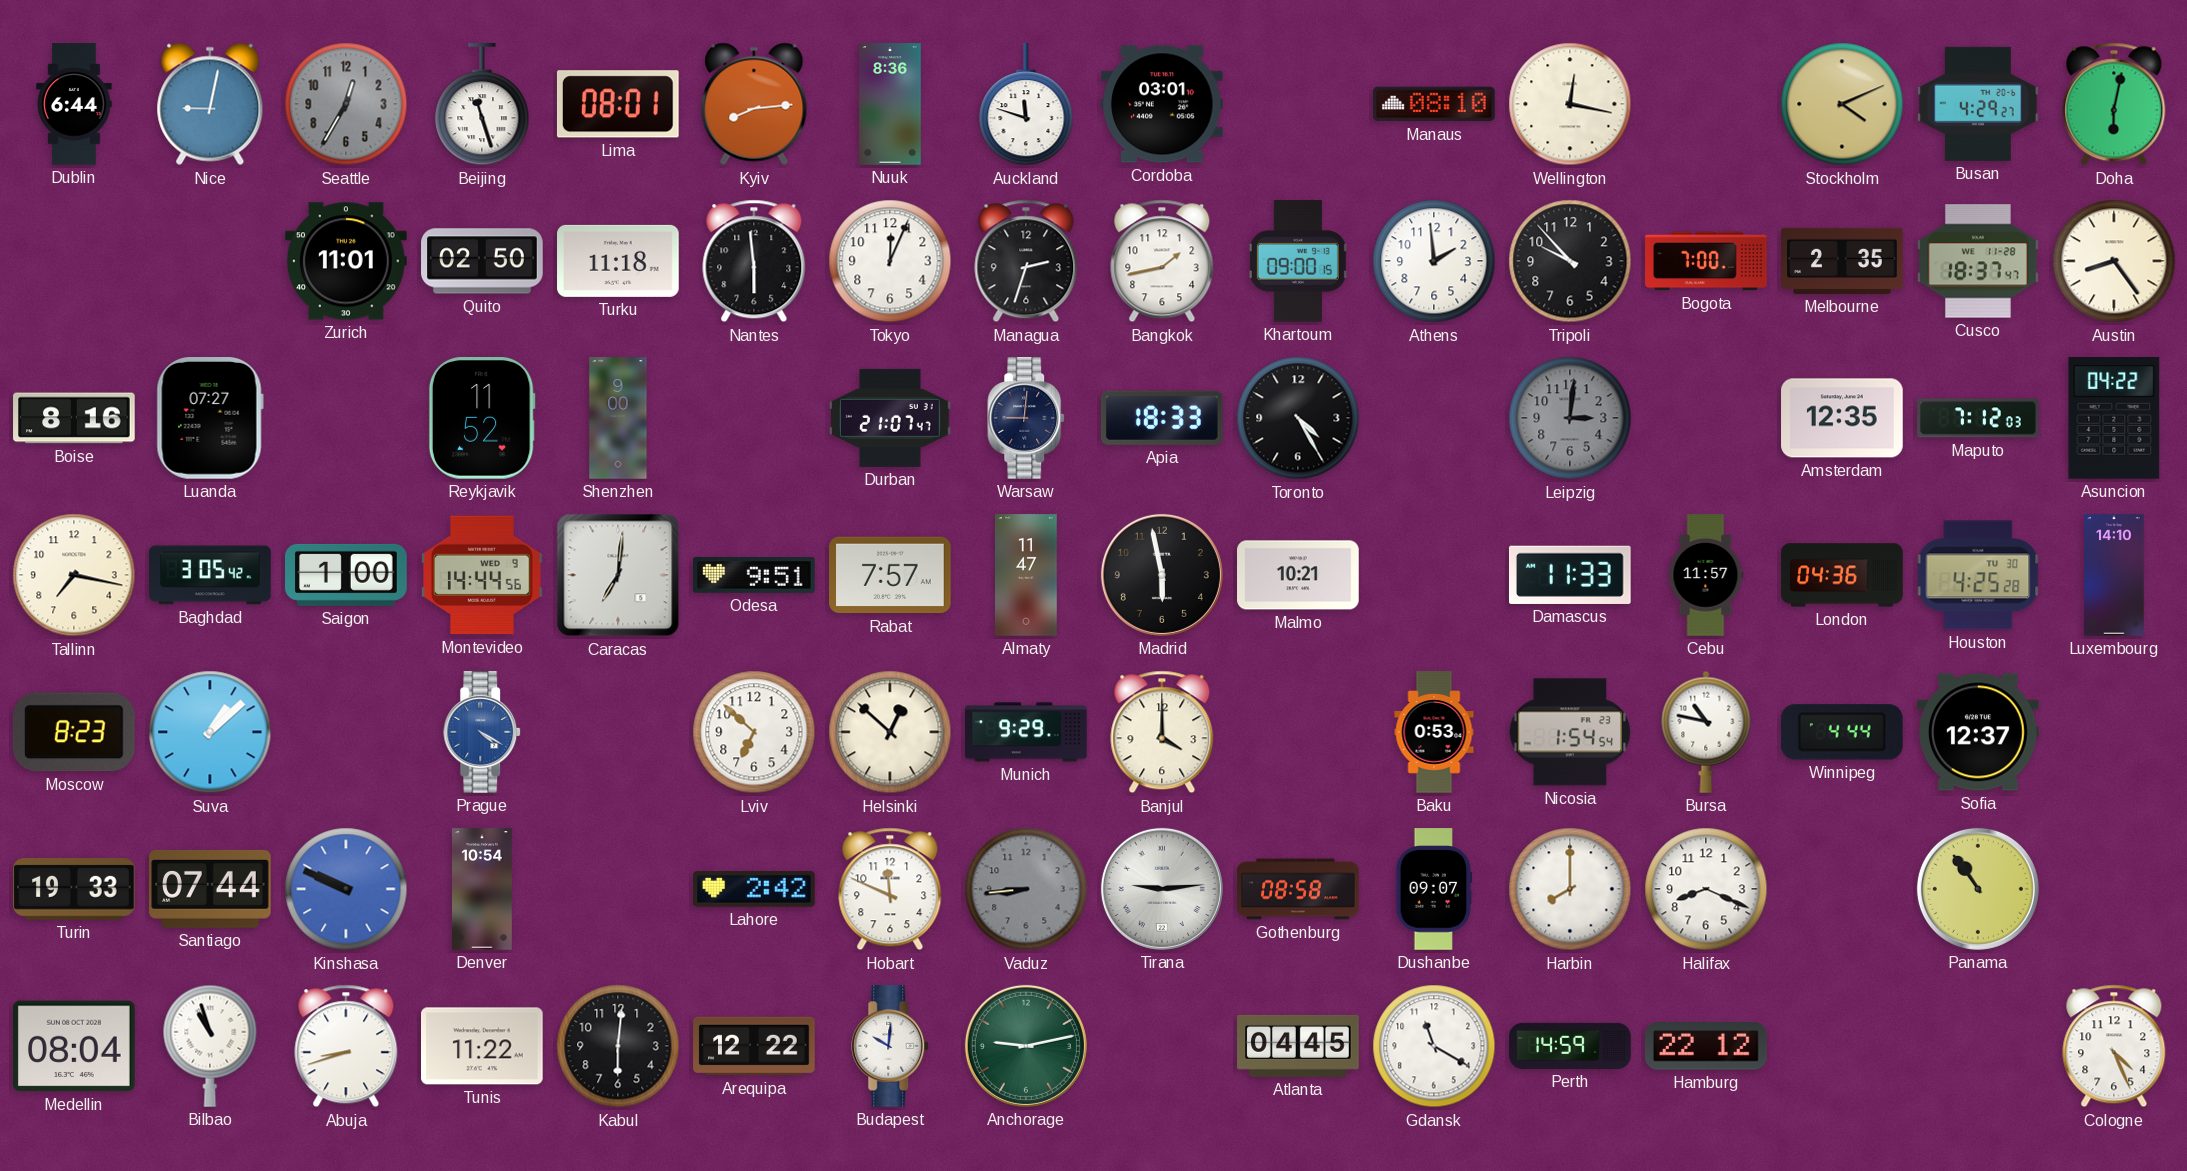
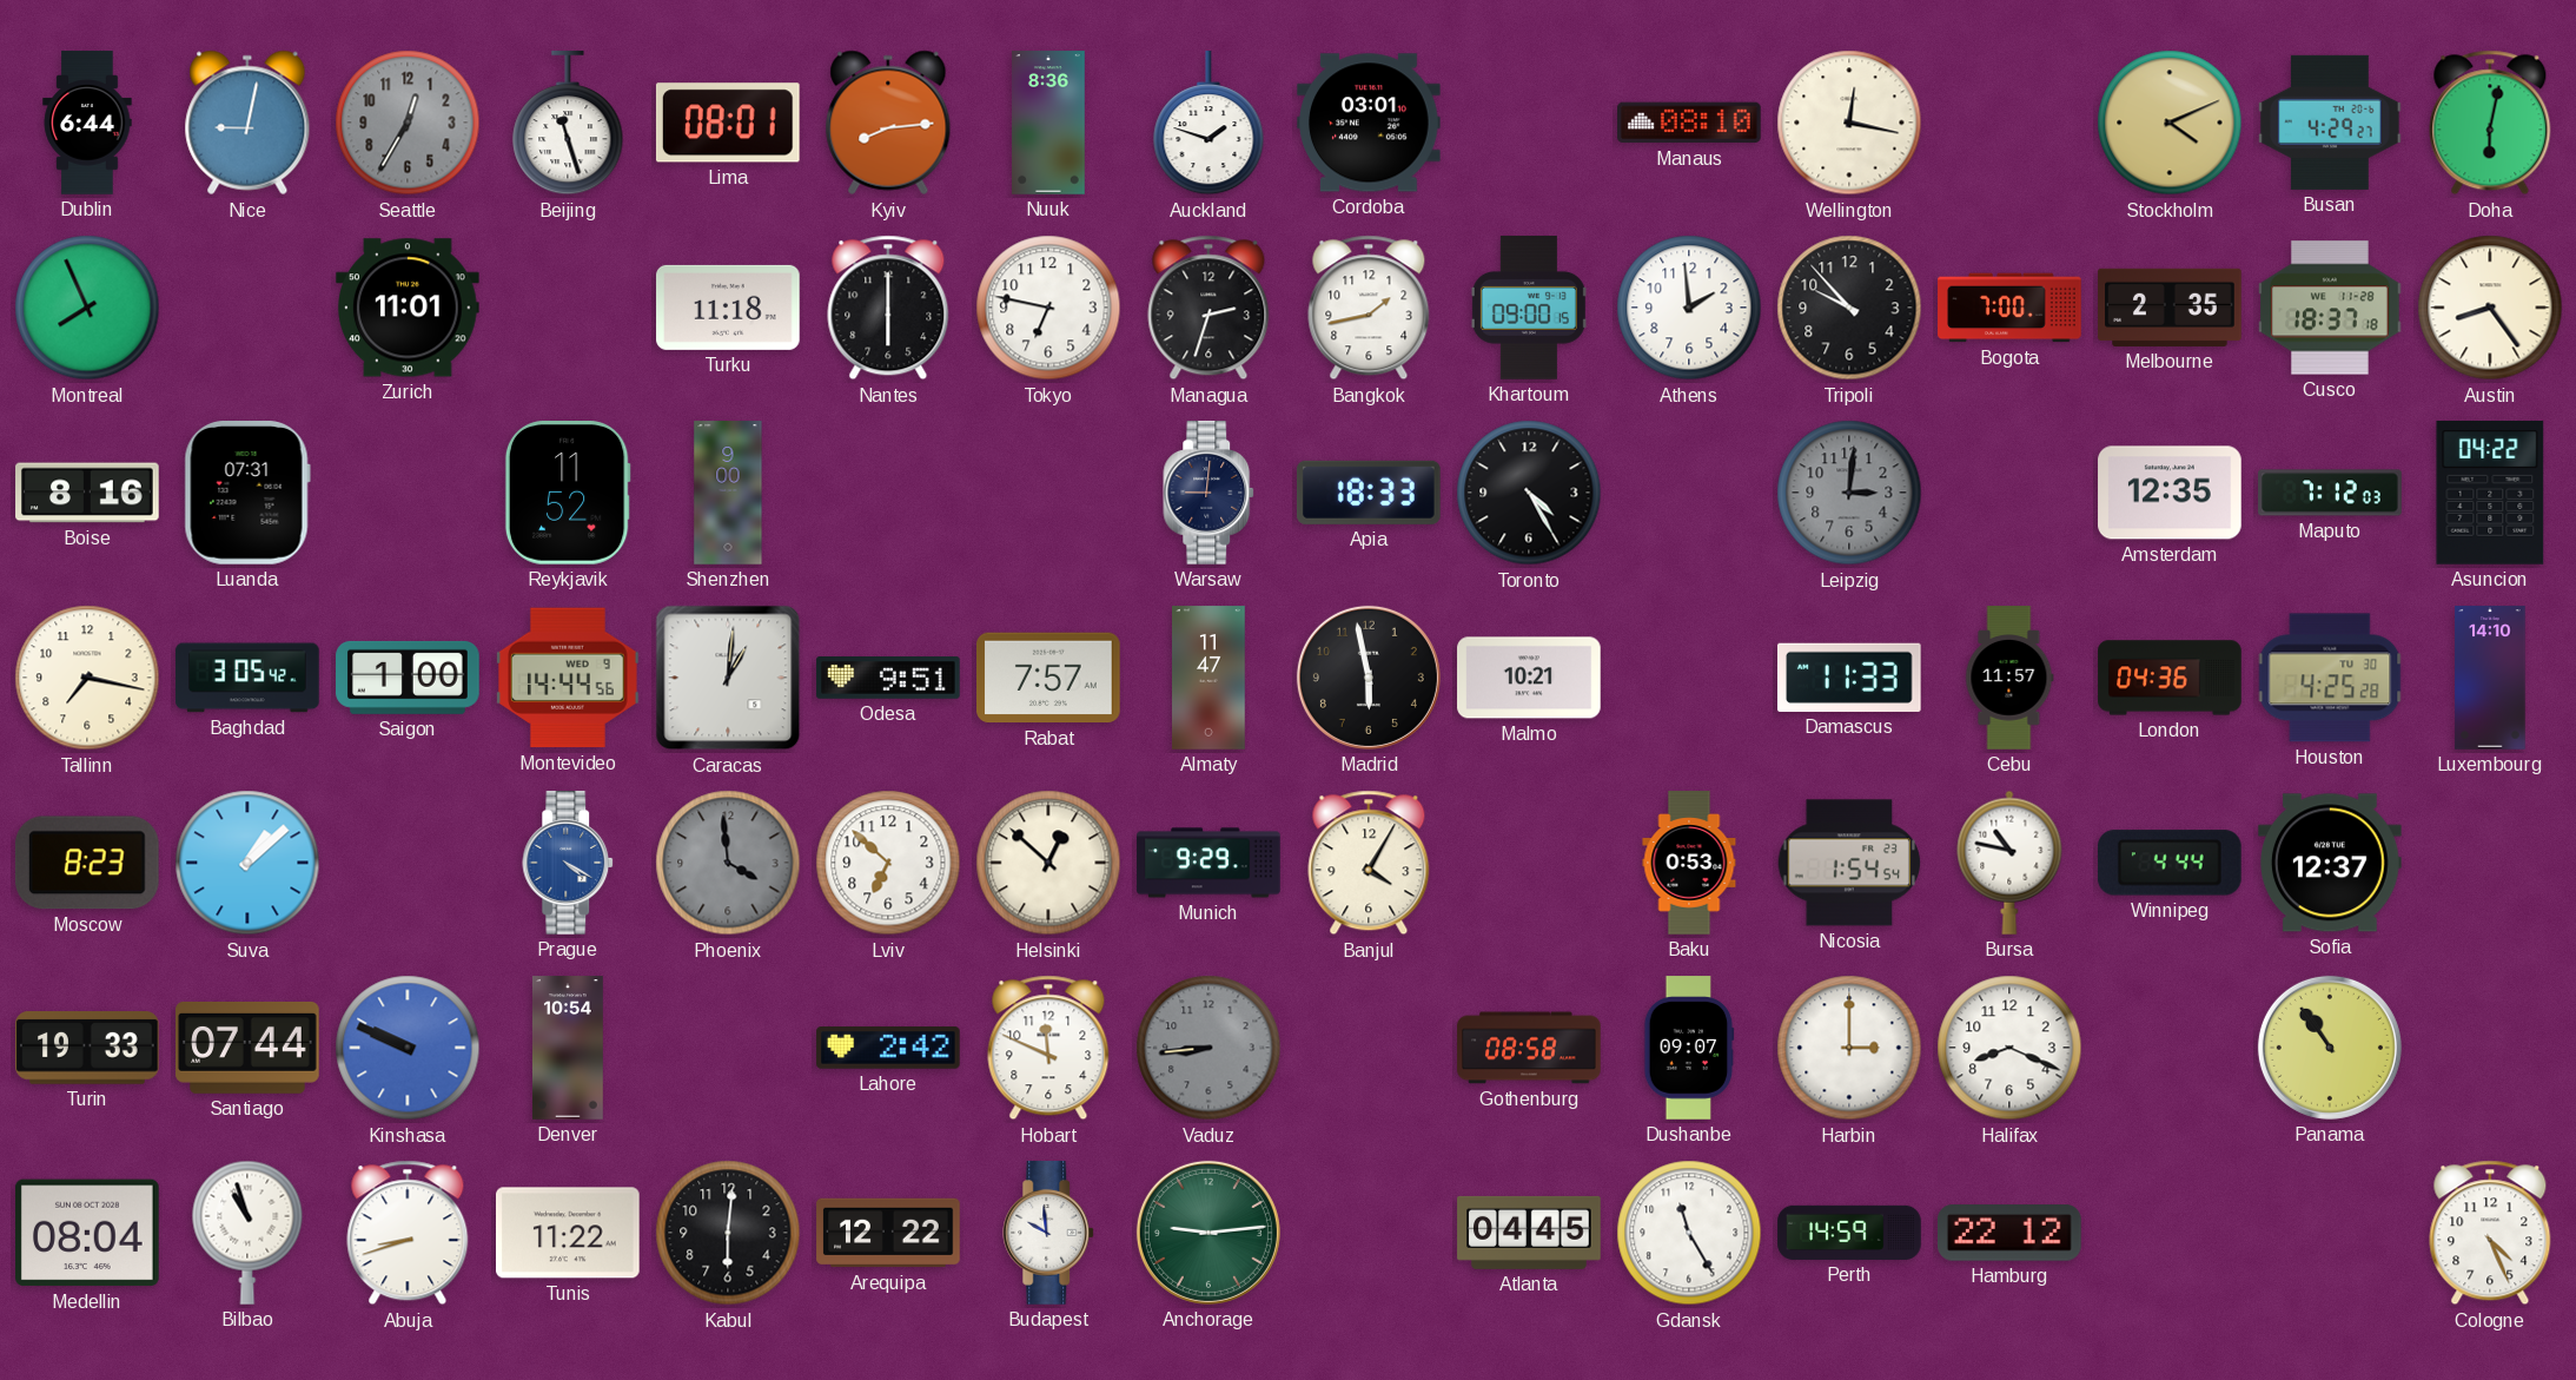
Auckland: 11:48 -> 1:48 (1208, 124)
Montreal: none -> 7:56 (87, 308)
Quito: 02:50 -> none (482, 261)
Nantes: 5:59 -> 6:00 (888, 308)
Tokyo: 12:04 -> 6:47 (1048, 308)
Cusco: 18:37:47 -> 18:37:18 (2330, 308)
Luanda: 07:27 -> 07:31 (247, 494)
Durban: 21:07 -> none (890, 418)
Caracas: 7:01 -> 1:01 (728, 678)
Phoenix: none -> 3:59 (728, 863)
Banjul: 4:00 -> 4:05 (1369, 863)
Tirana: 9:14 -> none (1162, 889)
Harbin: 8:00 -> 3:00 (1849, 1048)
Budapest: 10:01 -> 9:59 (1049, 1233)
Anchorage: 9:13 -> 9:14 (1208, 1233)
Gdansk: 11:20 -> 11:25 (1689, 1233)
